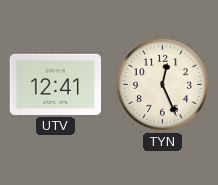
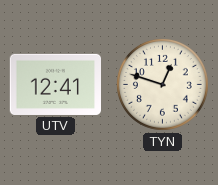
TYN: 12:26 -> 12:48 (162, 84)
